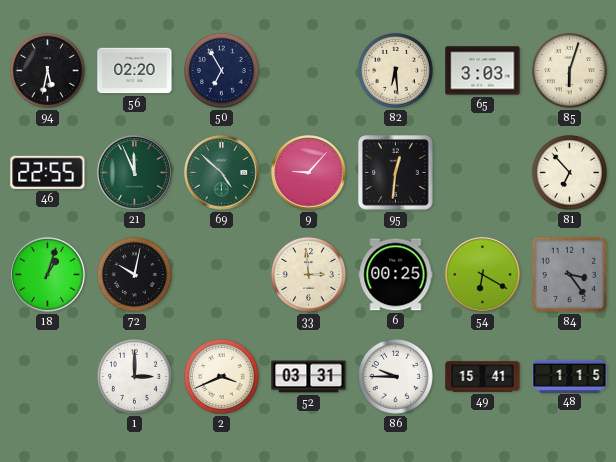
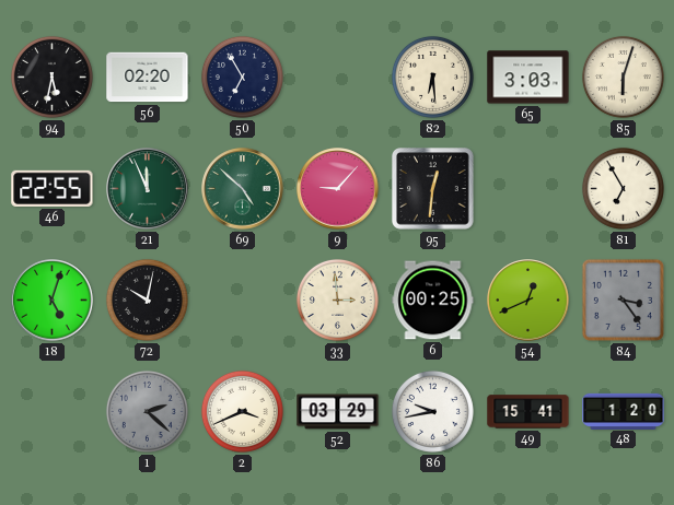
81: 6:53 -> 6:55 (623, 188)
18: 1:03 -> 5:03 (53, 301)
54: 6:20 -> 12:41 (528, 301)
1: 3:00 -> 2:22 (147, 411)
1 dial: white -> grey (147, 411)
52: 03:31 -> 03:29 (338, 412)
86: 9:45 -> 9:43 (432, 411)
48: 1:15 -> 1:20 (624, 411)
